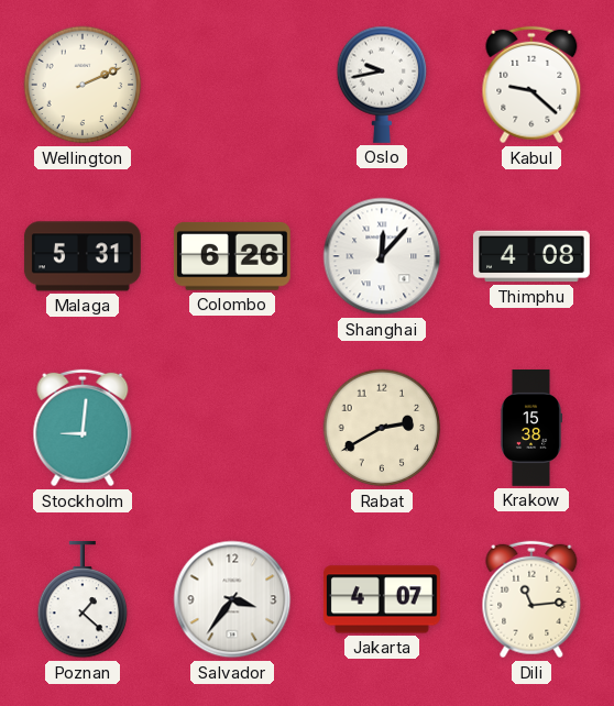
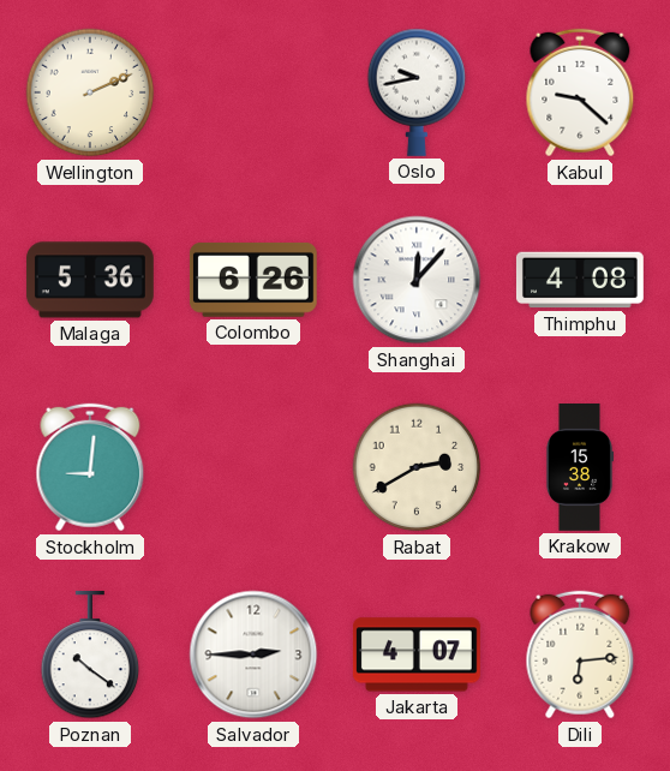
Malaga: 5:31 -> 5:36 (90, 280)
Poznan: 1:22 -> 10:21 (90, 655)
Salvador: 3:36 -> 2:45 (253, 655)
Dili: 11:14 -> 6:14 (580, 655)
